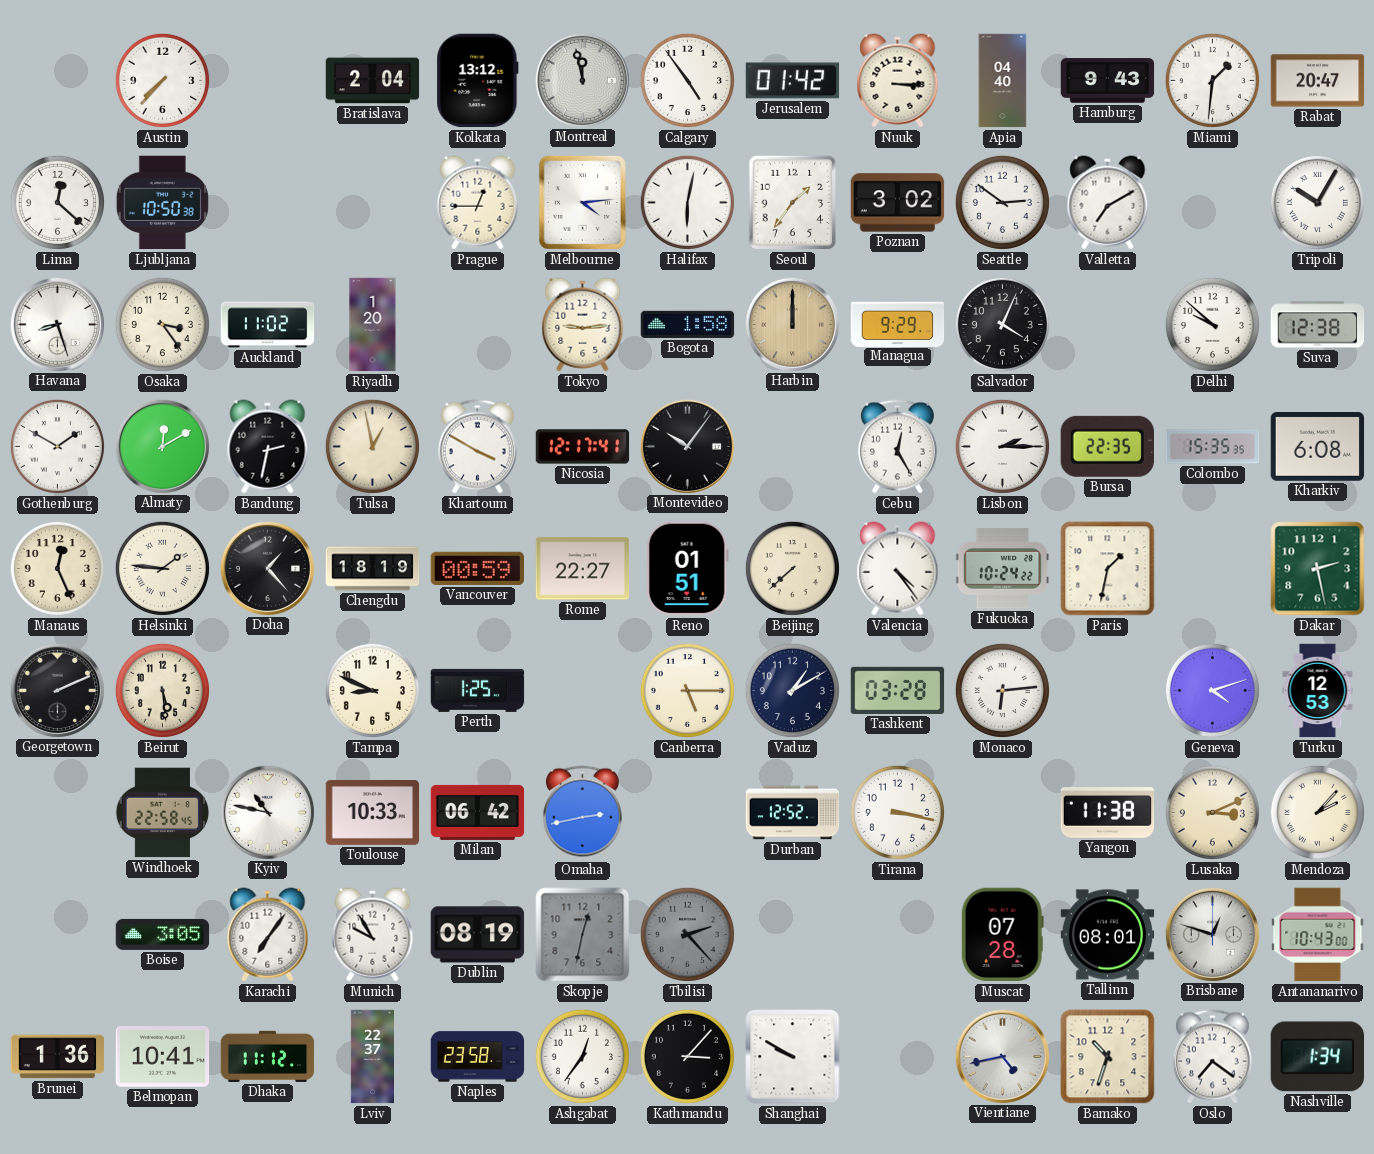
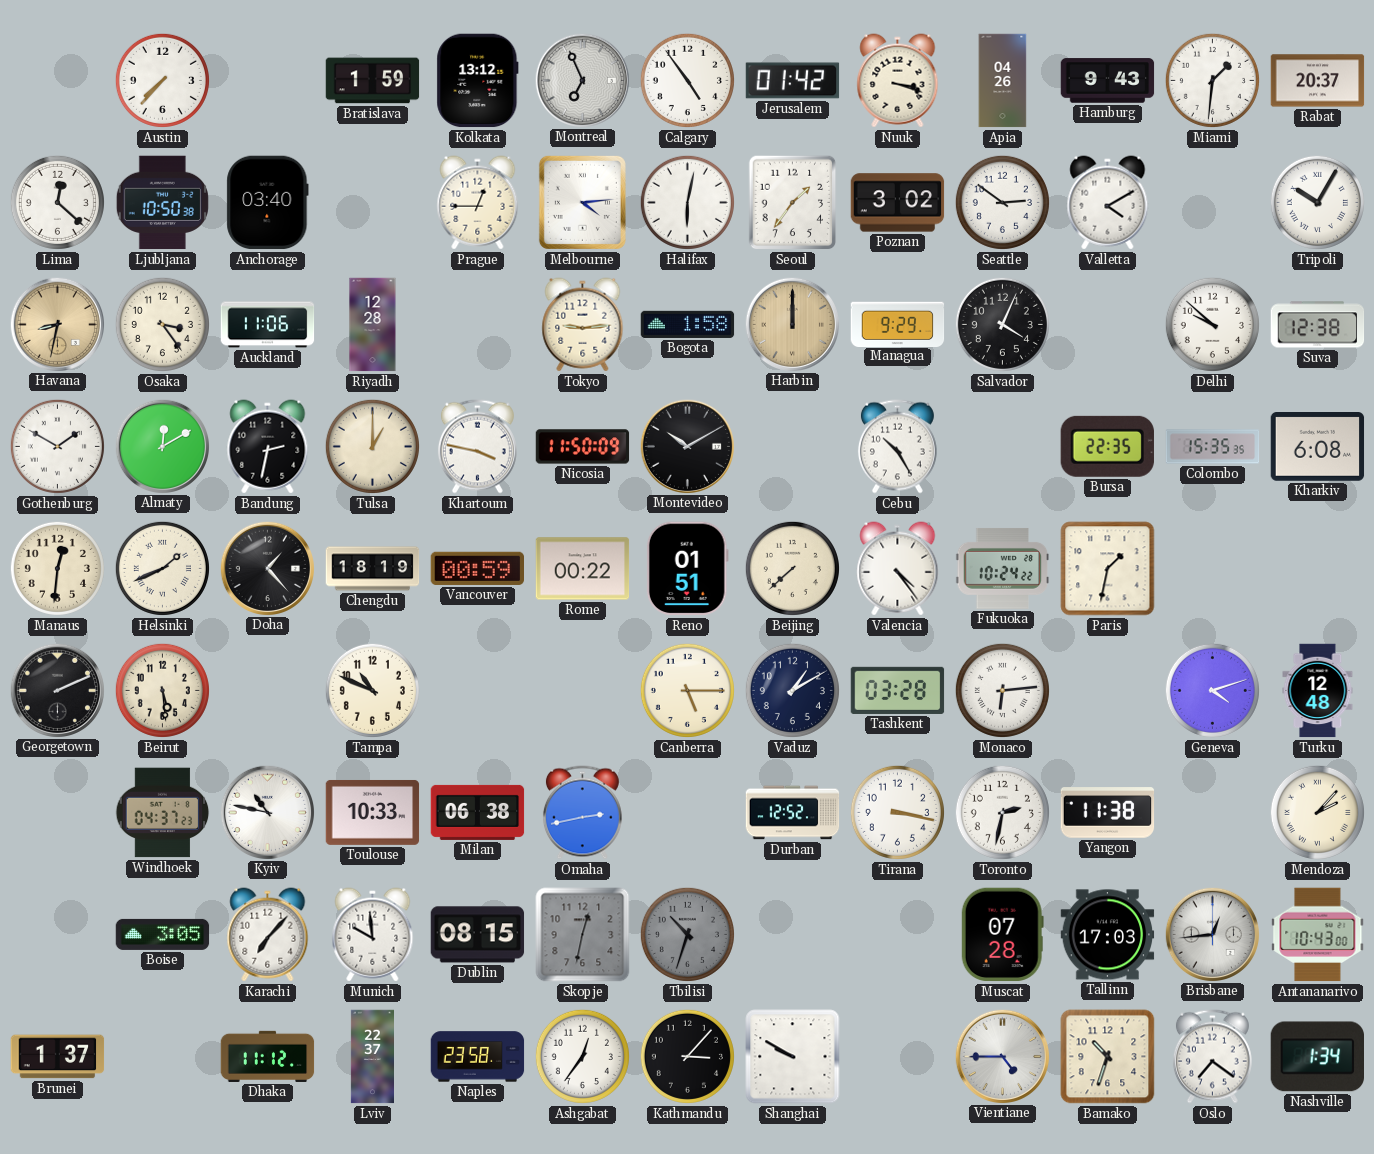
Bratislava: 2:04 -> 1:59 (373, 81)
Montreal: 11:58 -> 6:56 (582, 80)
Nuuk: 3:15 -> 3:18 (898, 81)
Apia: 04:40 -> 04:26 (1003, 81)
Rabat: 20:47 -> 20:37 (1318, 81)
Anchorage: none -> 03:40 (268, 203)
Valletta: 7:10 -> 4:10 (1108, 203)
Havana: 8:27 -> 8:32 (57, 324)
Havana dial: white -> champagne (57, 324)
Auckland: 11:02 -> 11:06 (268, 325)
Riyadh: 1:20 -> 12:28 (373, 325)
Tulsa: 12:58 -> 1:00 (372, 446)
Khartoum: 3:50 -> 3:47 (477, 447)
Nicosia: 12:17 -> 11:50 (583, 447)
Montevideo: 10:06 -> 10:10 (687, 446)
Cebu: 12:25 -> 10:25 (897, 447)
Lisbon: 2:15 -> none (1002, 446)
Manaus: 12:26 -> 12:31 (57, 568)
Helsinki: 1:46 -> 1:41 (162, 568)
Rome: 22:27 -> 00:22 (583, 569)
Dakar: 2:28 -> none (1318, 569)
Tampa: 8:49 -> 10:49 (372, 690)
Perth: 1:25 -> none (478, 690)
Turku: 12:53 -> 12:48 (1318, 691)
Windhoek: 22:58 -> 04:37 (163, 813)
Milan: 06:42 -> 06:38 (478, 812)
Toronto: none -> 2:32 (1002, 812)
Lusaka: 3:11 -> none (1212, 812)
Karachi: 7:06 -> 7:07 (268, 935)
Munich: 9:55 -> 9:59 (373, 935)
Dublin: 08:19 -> 08:15 (478, 935)
Tbilisi: 2:23 -> 10:33 (687, 934)
Tallinn: 08:01 -> 17:03 (1108, 935)
Brisbane: 12:48 -> 12:44 (1212, 934)
Brunei: 1:36 -> 1:37 (58, 1057)
Belmopan: 10:41 -> none (163, 1057)
Vientiane: 4:43 -> 4:45 (1002, 1056)
